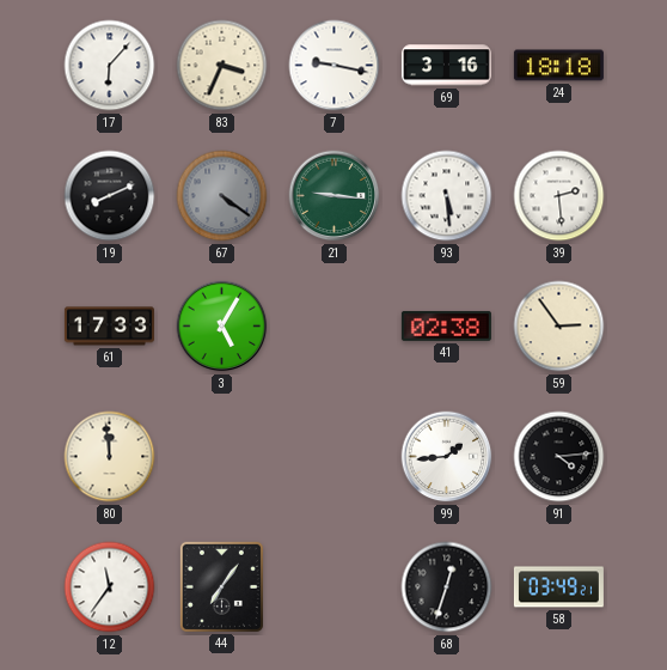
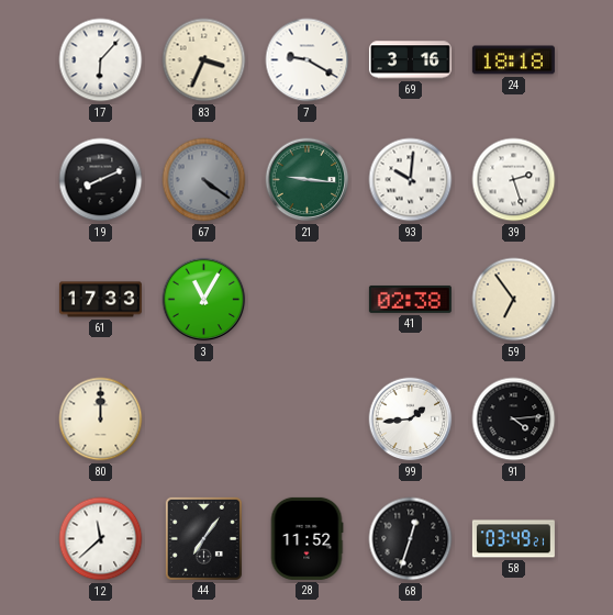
7: 9:17 -> 9:20 (308, 60)
93: 5:29 -> 10:01 (411, 180)
39: 2:29 -> 2:27 (514, 180)
3: 5:05 -> 11:05 (204, 300)
59: 2:54 -> 6:54 (514, 300)
80: 11:59 -> 12:00 (101, 420)
12: 11:36 -> 11:38 (101, 539)
28: none -> 11:52 (306, 538)
